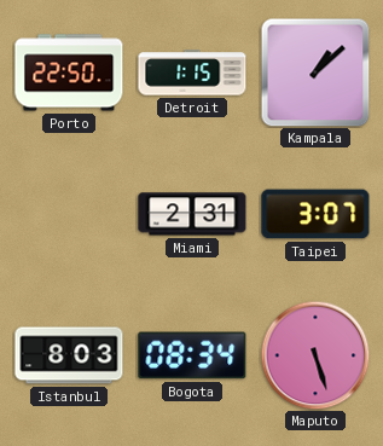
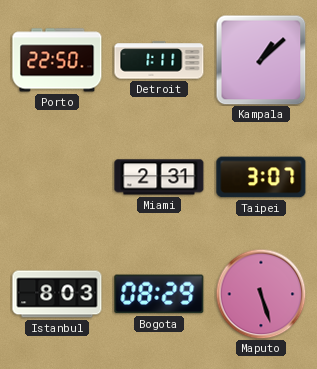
Detroit: 1:15 -> 1:11 (159, 60)
Bogota: 08:34 -> 08:29 (159, 294)
